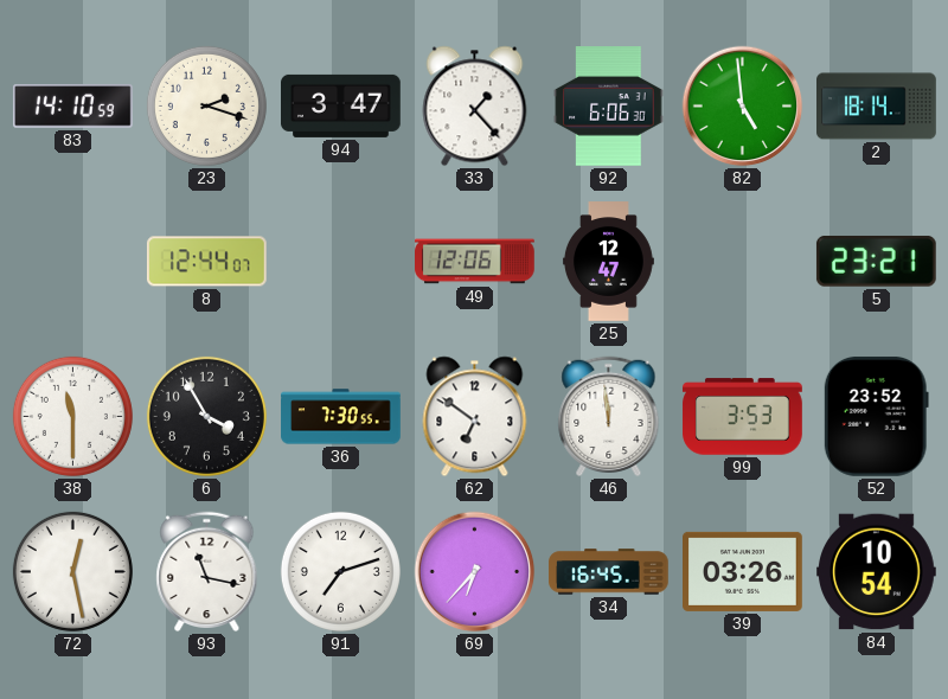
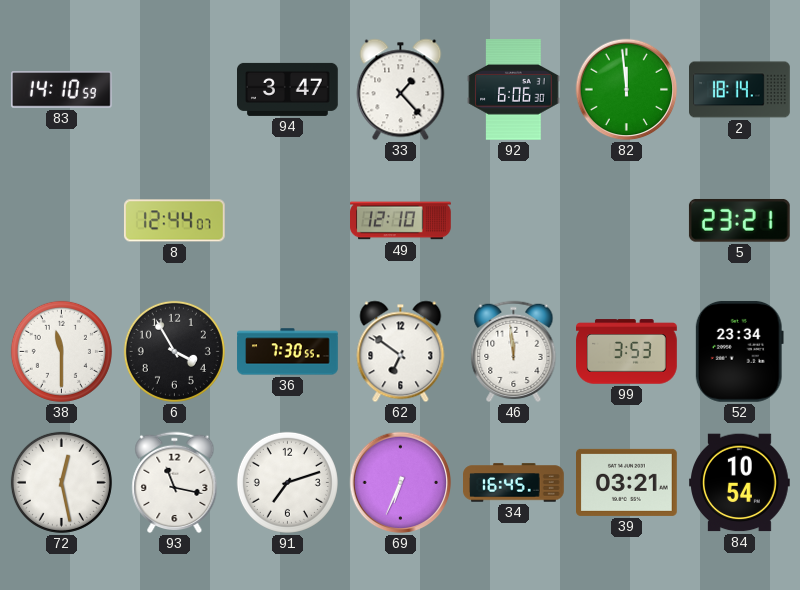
23: 2:18 -> none (206, 105)
82: 4:59 -> 11:59 (627, 90)
49: 12:06 -> 12:10 (401, 221)
25: 12:47 -> none (608, 262)
52: 23:52 -> 23:34 (739, 351)
69: 6:37 -> 6:34 (401, 483)
39: 03:26 -> 03:21 (627, 482)
